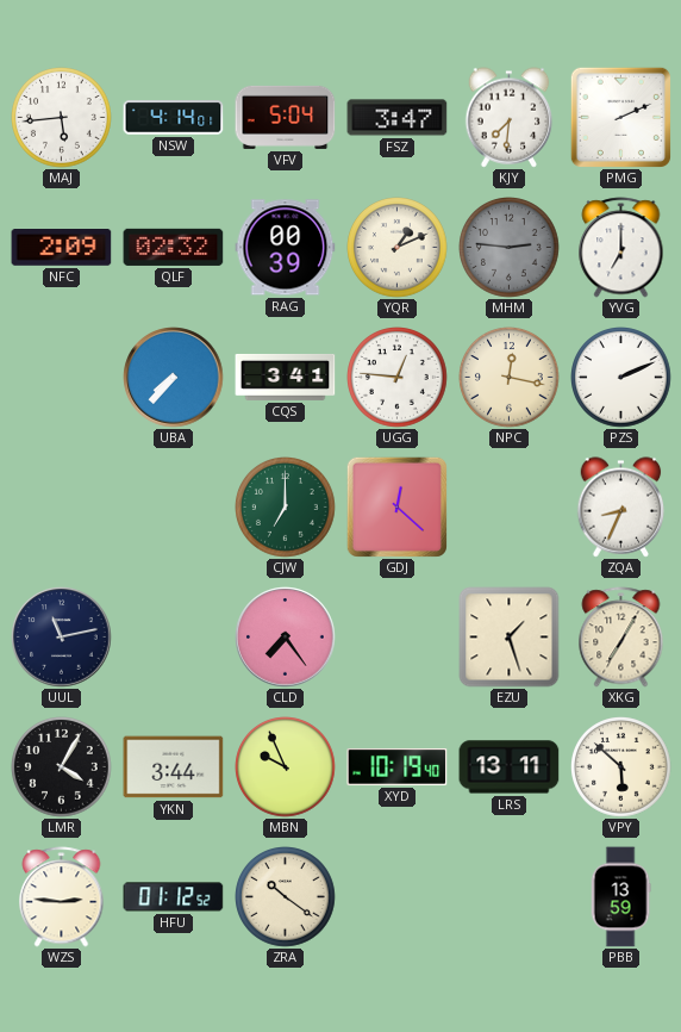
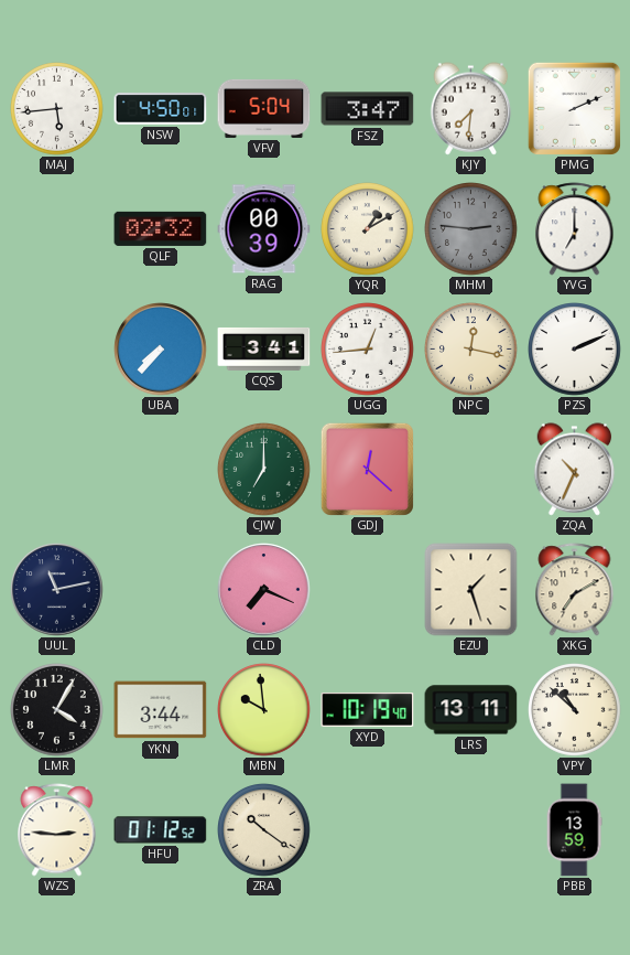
NSW: 4:14 -> 4:50 (161, 109)
NFC: 2:09 -> none (62, 248)
YQR: 1:11 -> 1:10 (368, 229)
UGG: 12:46 -> 12:44 (368, 350)
ZQA: 8:34 -> 10:34 (575, 470)
CLD: 7:24 -> 7:19 (264, 590)
XKG: 7:05 -> 7:10 (575, 590)
MBN: 9:56 -> 9:59 (264, 710)
VPY: 5:52 -> 10:52 (575, 710)
